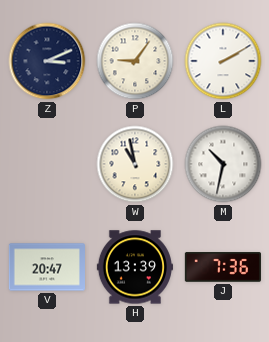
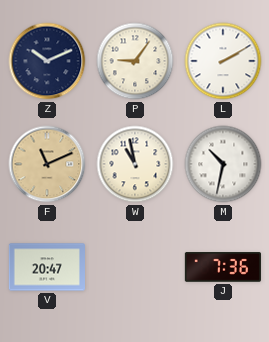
Z: 3:11 -> 10:11 (47, 61)
F: none -> 11:11 (47, 164)
H: 13:39 -> none (135, 267)
